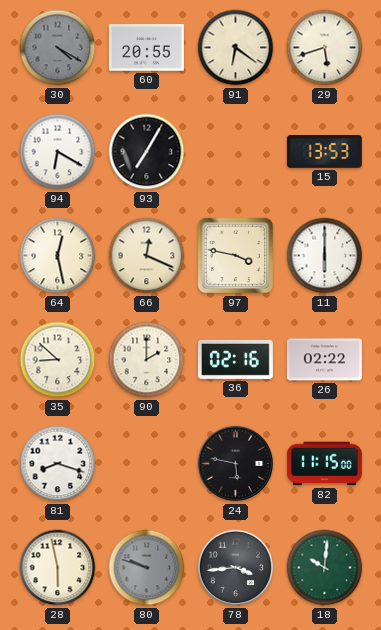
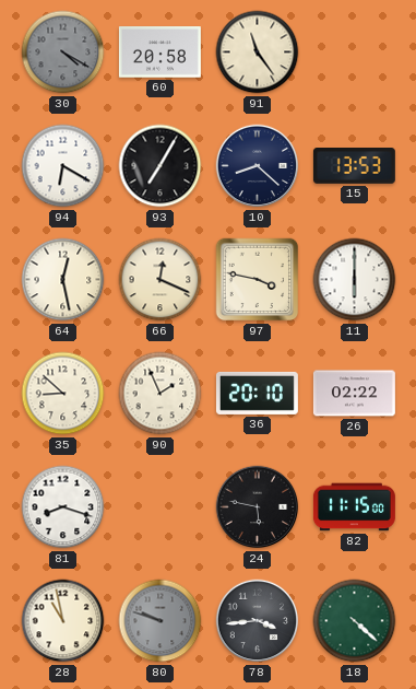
60: 20:55 -> 20:58 (159, 52)
91: 6:21 -> 11:24 (258, 52)
29: 5:42 -> none (325, 48)
10: none -> 8:22 (258, 166)
90: 2:00 -> 1:56 (161, 394)
36: 02:16 -> 20:10 (257, 393)
28: 5:58 -> 10:58 (63, 621)
18: 10:01 -> 4:22 (355, 621)
